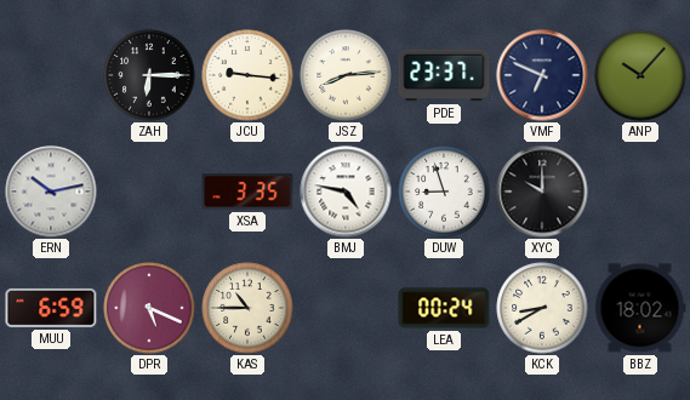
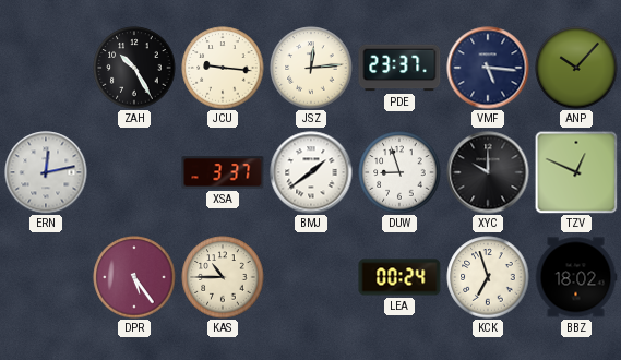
ZAH: 6:15 -> 10:25 (134, 68)
JSZ: 8:14 -> 12:14 (311, 68)
VMF: 6:49 -> 5:16 (488, 68)
ERN: 10:13 -> 12:13 (46, 172)
XSA: 3:35 -> 3:37 (223, 172)
BMJ: 4:47 -> 1:39 (311, 172)
TZV: none -> 12:49 (576, 172)
MUU: 6:59 -> none (51, 308)
DPR: 5:19 -> 5:24 (134, 277)
KCK: 8:40 -> 6:57 (488, 277)
